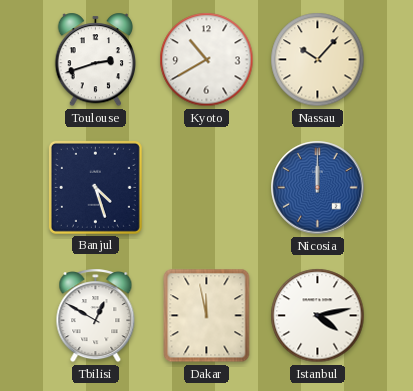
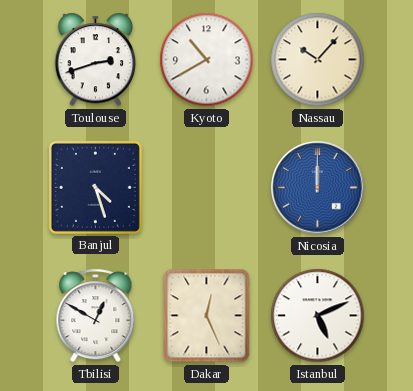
Dakar: 11:58 -> 12:26 (207, 316)
Istanbul: 4:13 -> 5:11 (318, 316)
